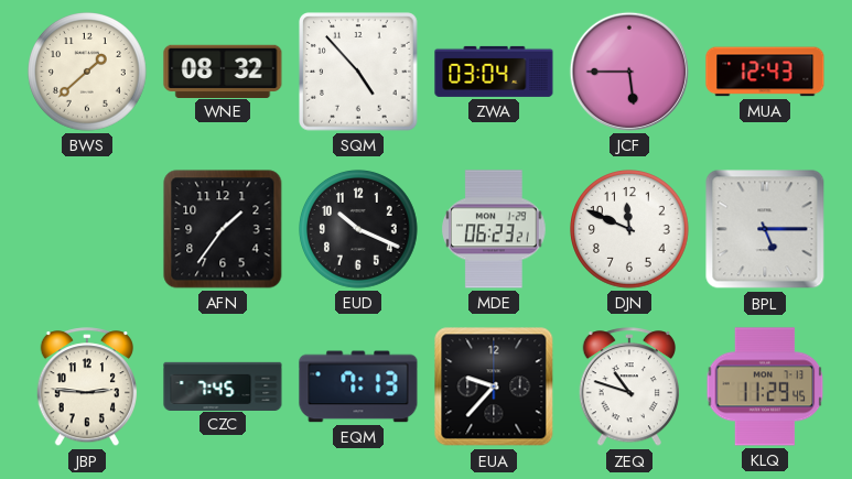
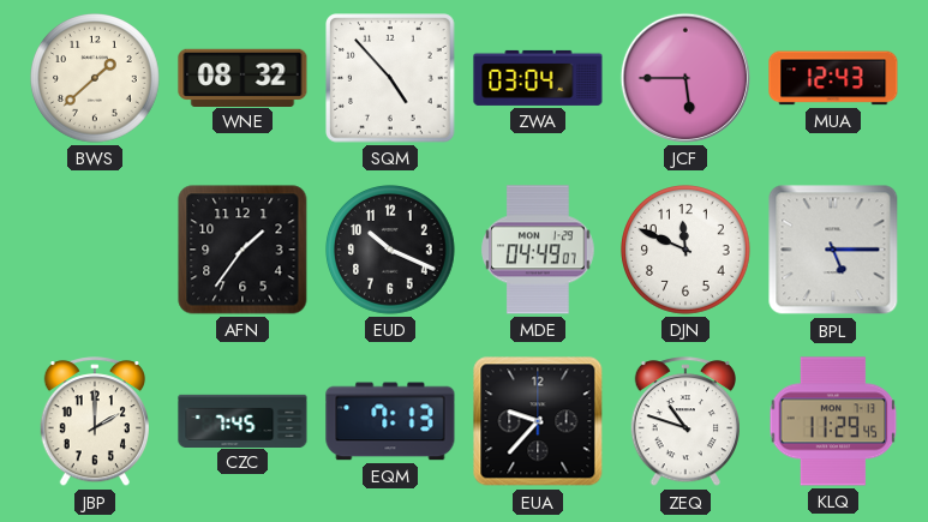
MDE: 06:23 -> 04:49 (539, 250)
JBP: 2:46 -> 2:00 (94, 422)
